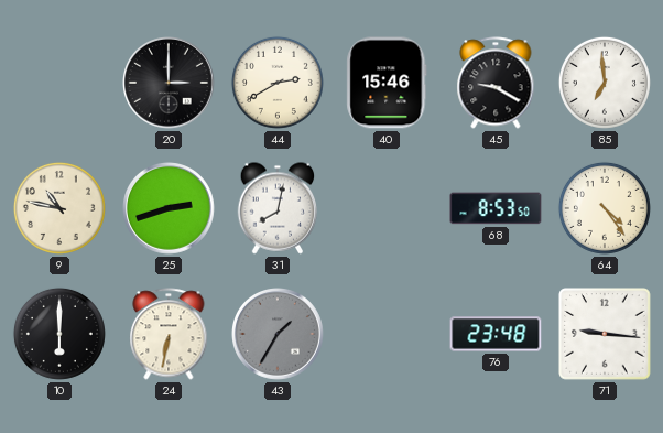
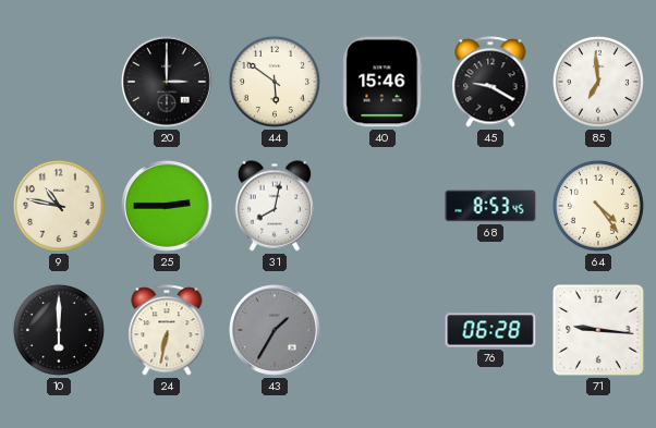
44: 2:40 -> 5:51 (275, 82)
25: 2:42 -> 2:45 (168, 207)
68: 8:53:50 -> 8:53:45 (490, 206)
76: 23:48 -> 06:28 (490, 330)
